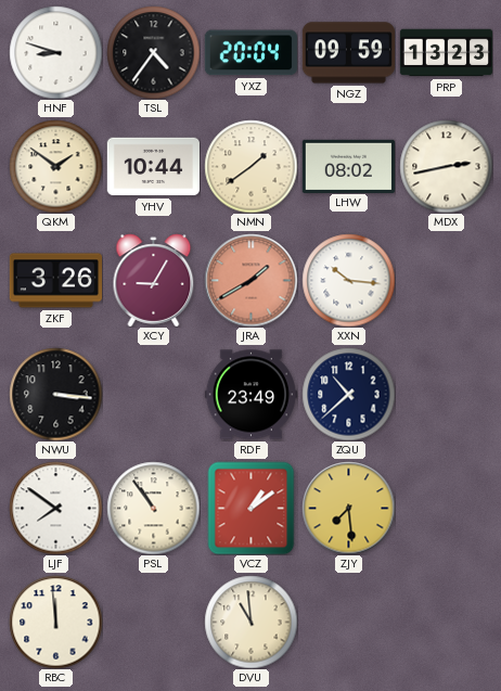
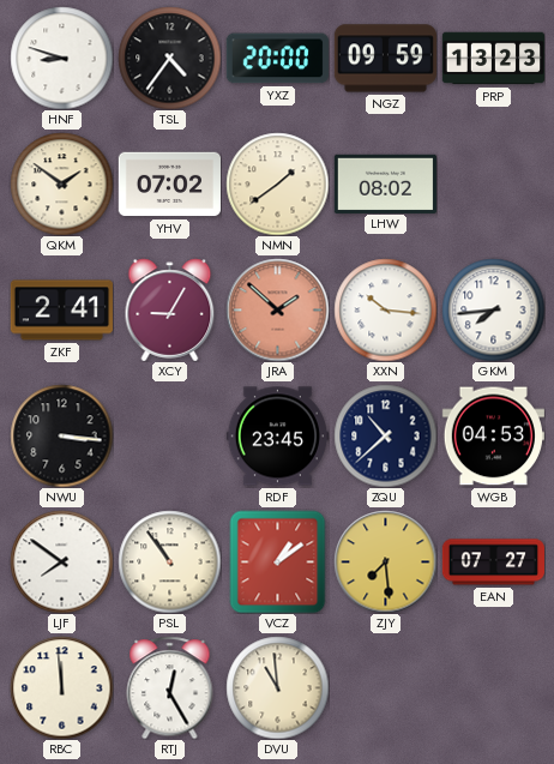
YXZ: 20:04 -> 20:00 (277, 59)
YHV: 10:44 -> 07:02 (169, 185)
MDX: 2:43 -> none (446, 166)
ZKF: 3:26 -> 2:41 (61, 311)
JRA: 1:40 -> 1:52 (277, 309)
GKM: none -> 7:44 (493, 309)
RDF: 23:49 -> 23:45 (277, 437)
WGB: none -> 04:53 (493, 437)
EAN: none -> 07:27 (493, 563)
RTJ: none -> 12:25 (170, 687)
